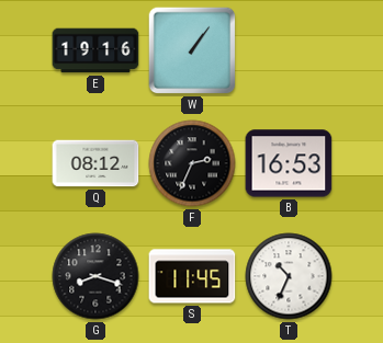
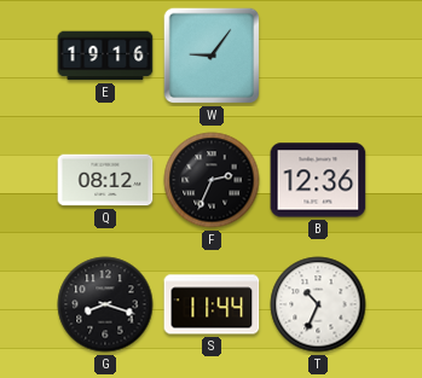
W: 1:06 -> 9:06 (212, 56)
B: 16:53 -> 12:36 (318, 180)
S: 11:45 -> 11:44 (212, 304)
